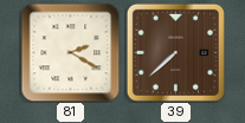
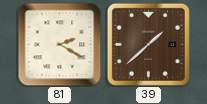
39: 7:38 -> 1:38 (148, 44)
